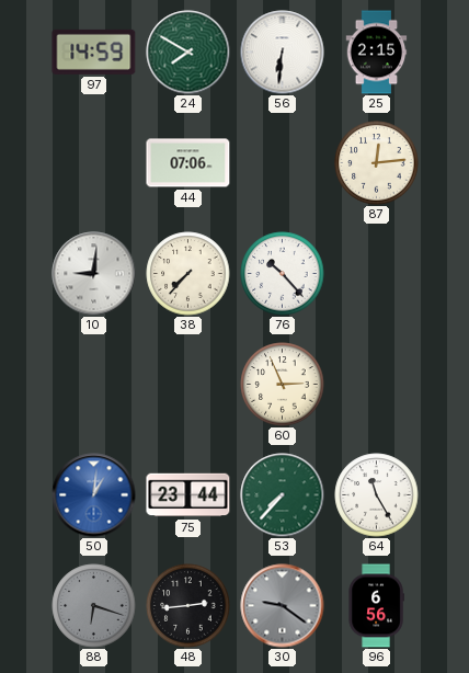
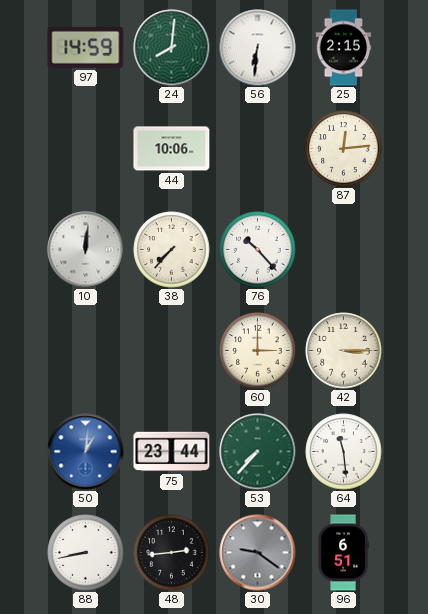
24: 7:50 -> 8:01 (172, 48)
44: 07:06 -> 10:06 (172, 149)
10: 9:01 -> 12:01 (86, 250)
60: 2:56 -> 3:00 (258, 351)
42: none -> 3:15 (344, 351)
64: 11:25 -> 11:29 (344, 452)
88: 6:18 -> 8:43 (86, 553)
88 dial: grey -> white (86, 553)
96: 6:56 -> 6:51 (343, 553)
